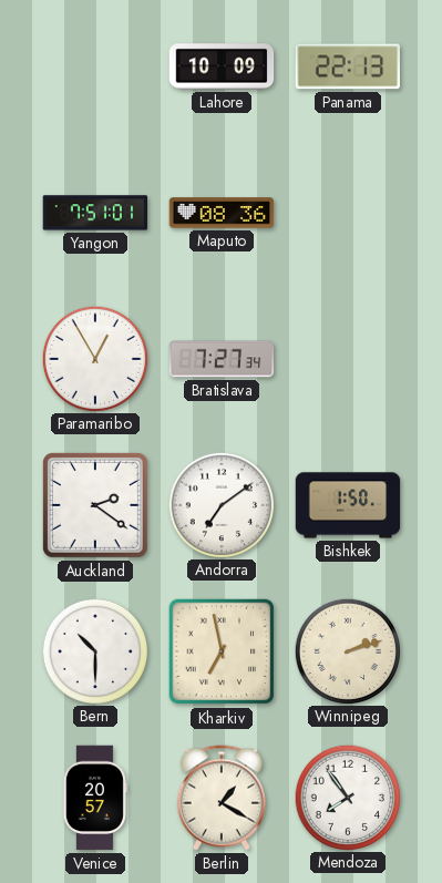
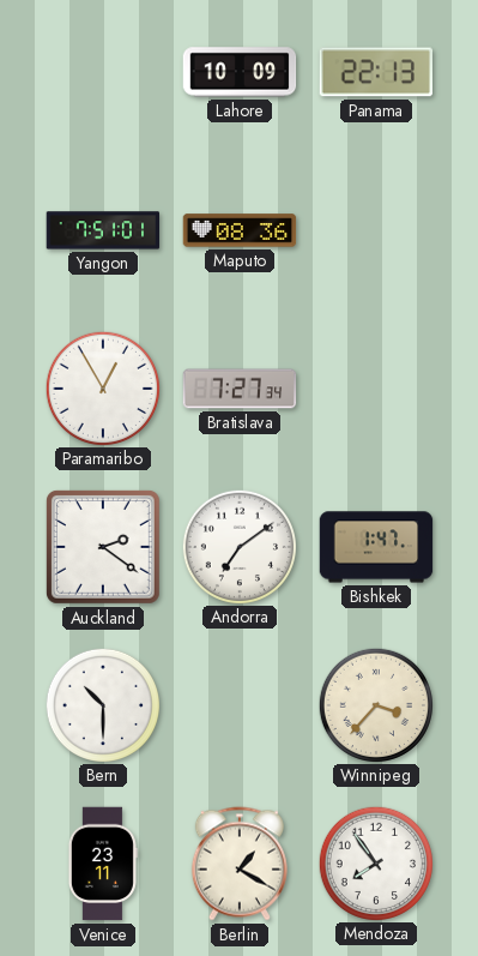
Bishkek: 1:50 -> 1:47 (376, 547)
Kharkiv: 6:58 -> none (222, 651)
Winnipeg: 2:12 -> 3:37 (375, 704)
Venice: 20:57 -> 23:11 (102, 864)
